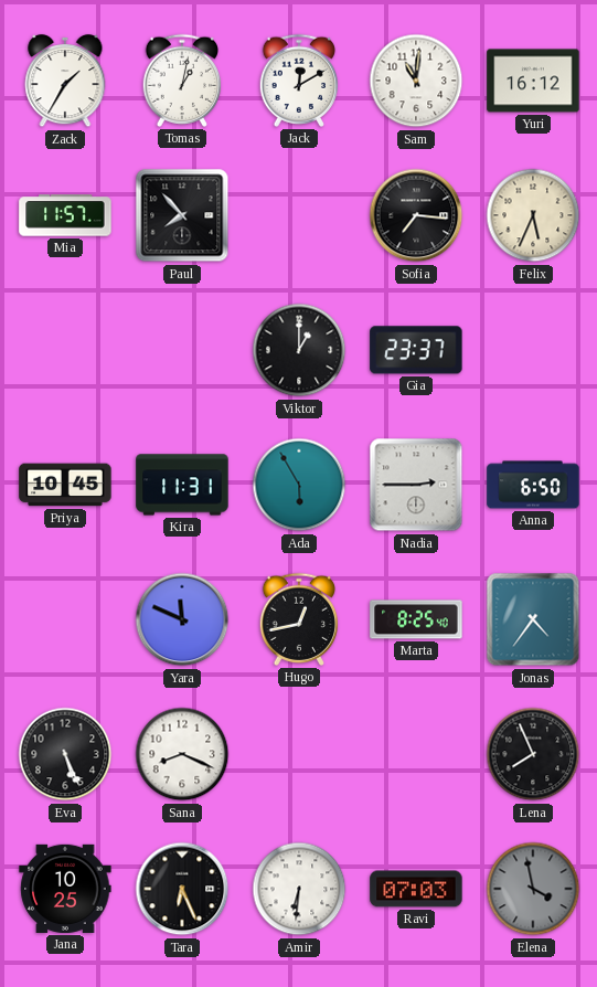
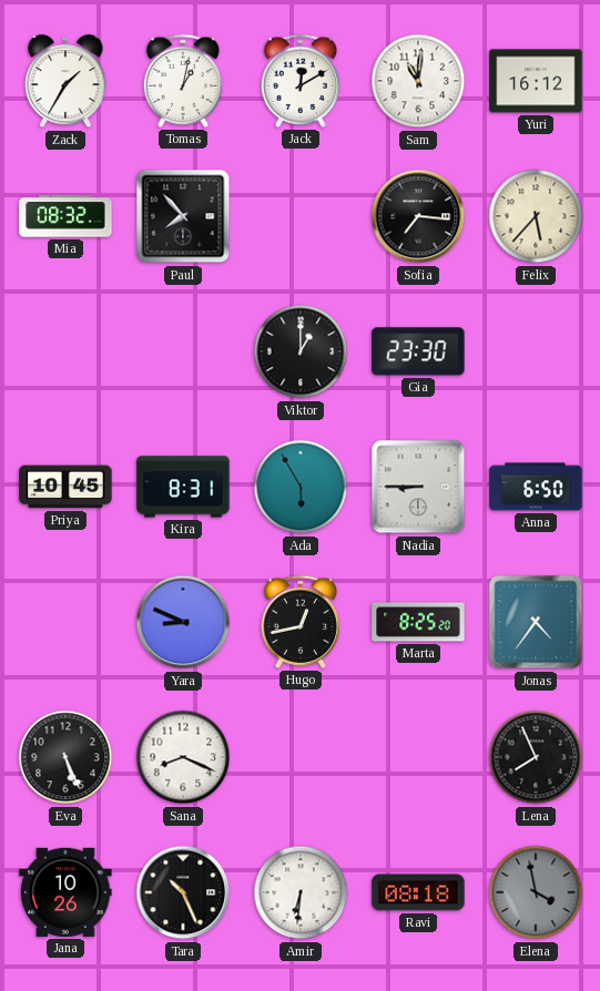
Mia: 11:57 -> 08:32 (65, 216)
Felix: 5:34 -> 5:37 (536, 216)
Gia: 23:37 -> 23:30 (418, 351)
Kira: 11:31 -> 8:31 (183, 487)
Nadia: 2:45 -> 8:45 (418, 487)
Yara: 11:49 -> 8:49 (183, 622)
Marta: 8:25:40 -> 8:25:20 (418, 622)
Jana: 10:25 -> 10:26 (65, 892)
Tara: 6:26 -> 10:26 (183, 892)
Ravi: 07:03 -> 08:18 (418, 892)
